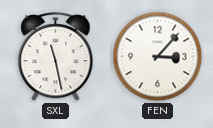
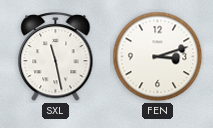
FEN: 3:07 -> 3:12 (158, 57)
